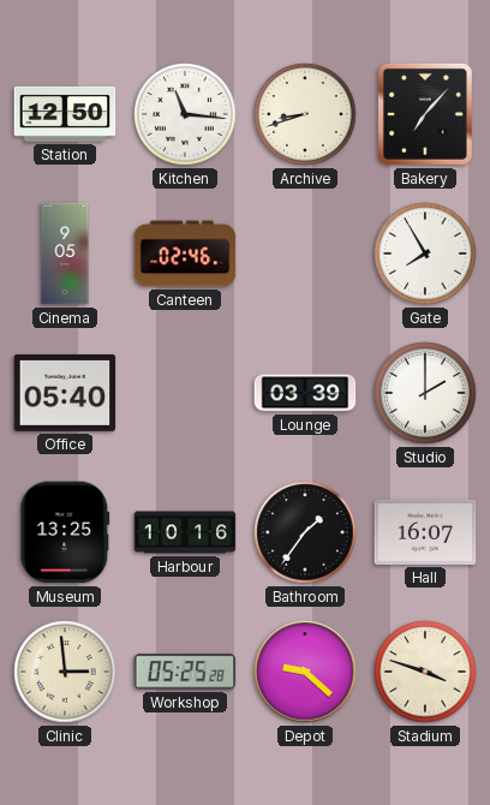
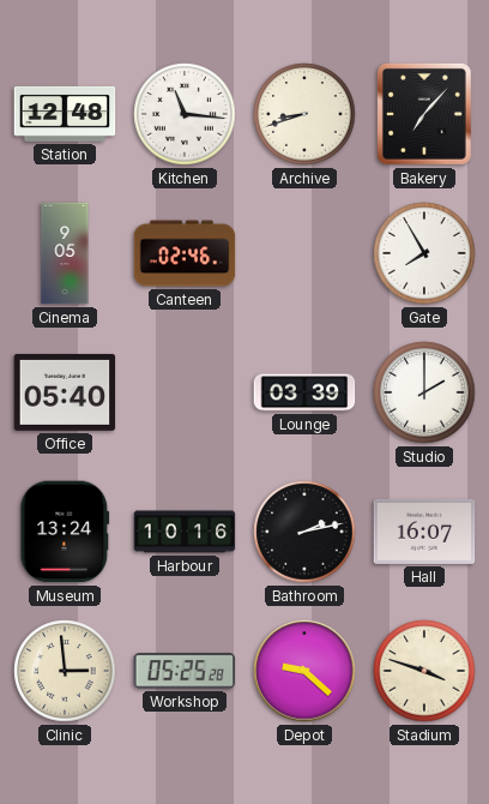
Station: 12:50 -> 12:48 (65, 114)
Museum: 13:25 -> 13:24 (65, 532)
Bathroom: 1:36 -> 2:13 (304, 532)
